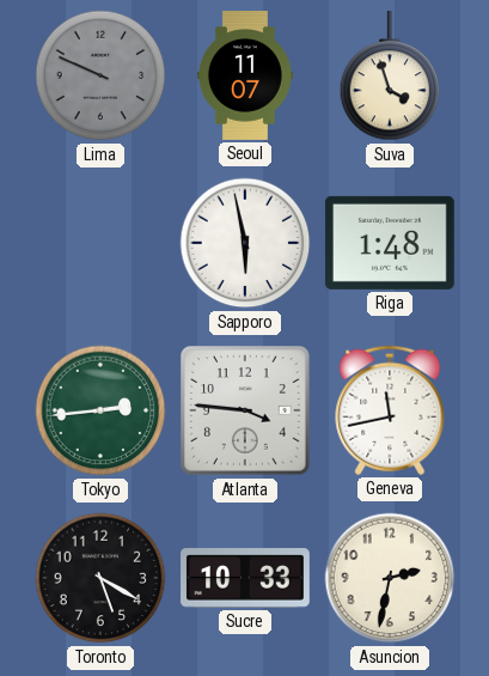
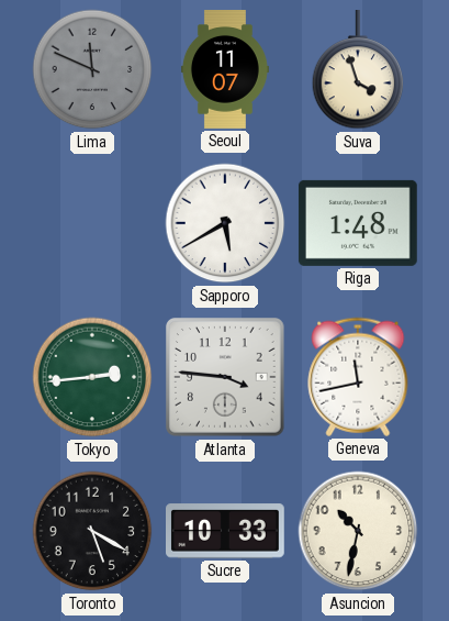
Lima: 9:49 -> 11:49 (92, 69)
Sapporo: 5:58 -> 5:40 (225, 223)
Asuncion: 2:32 -> 10:32 (358, 531)
